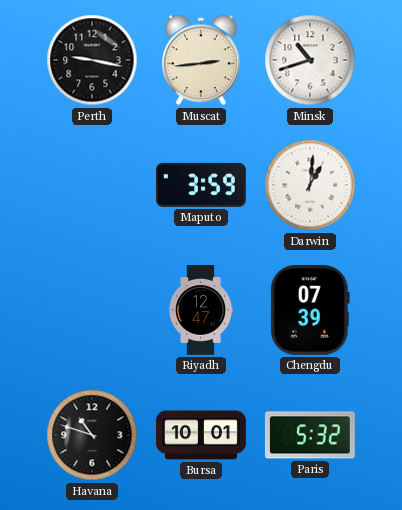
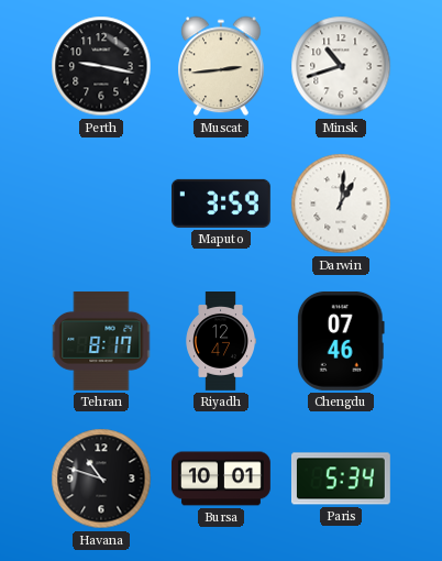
Tehran: none -> 8:17 (101, 341)
Chengdu: 07:39 -> 07:46 (341, 341)
Paris: 5:32 -> 5:34 (341, 479)
